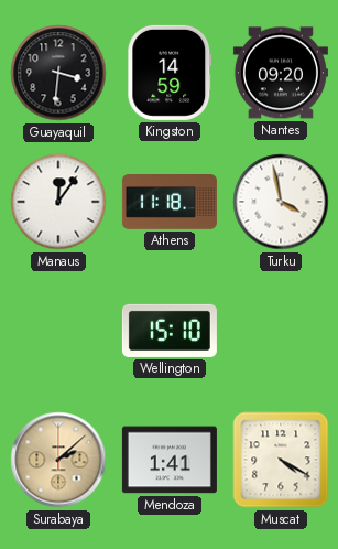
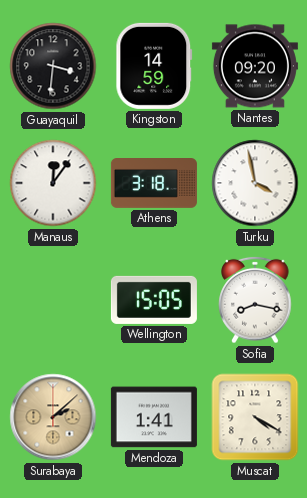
Athens: 11:18 -> 3:18 (154, 184)
Wellington: 15:10 -> 15:05 (154, 300)
Sofia: none -> 8:17 (255, 300)
